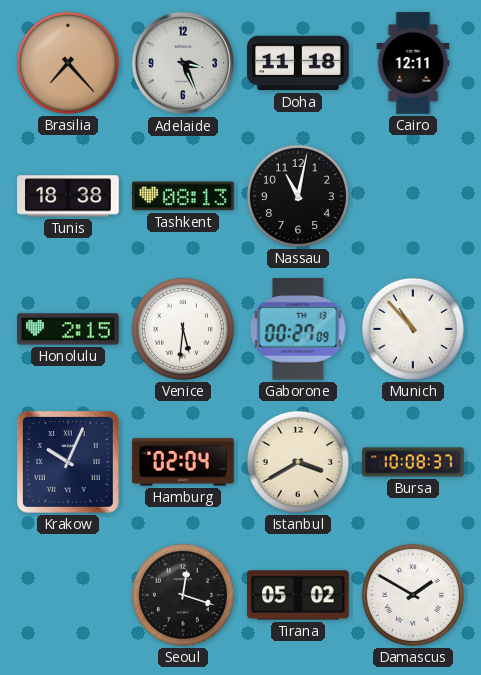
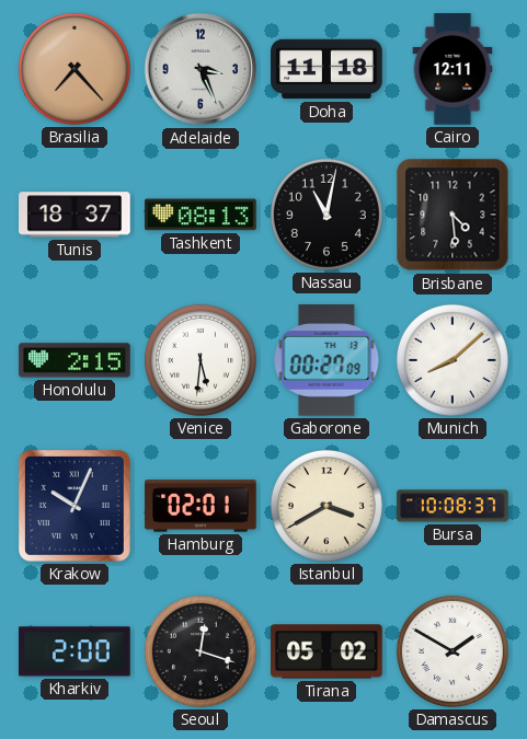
Tunis: 18:38 -> 18:37 (75, 215)
Brisbane: none -> 4:29 (452, 215)
Munich: 10:53 -> 8:08 (452, 360)
Hamburg: 02:04 -> 02:01 (201, 506)
Kharkiv: none -> 2:00 (75, 651)
